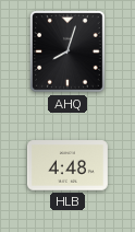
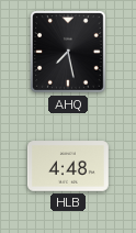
AHQ: 8:03 -> 7:28 (69, 52)
